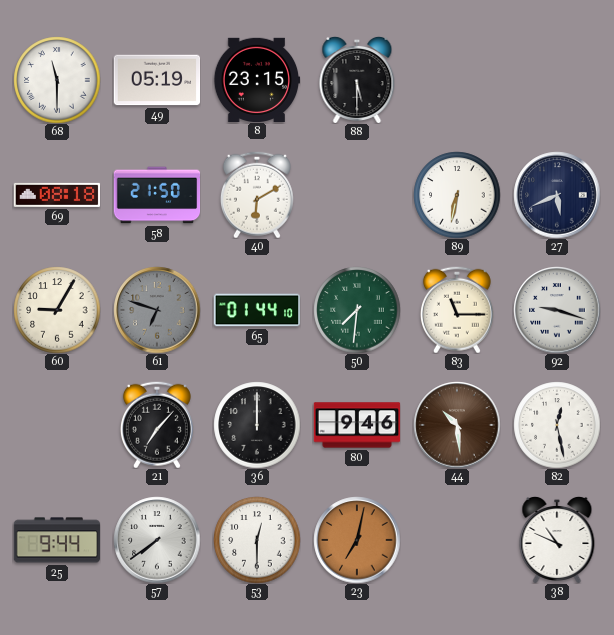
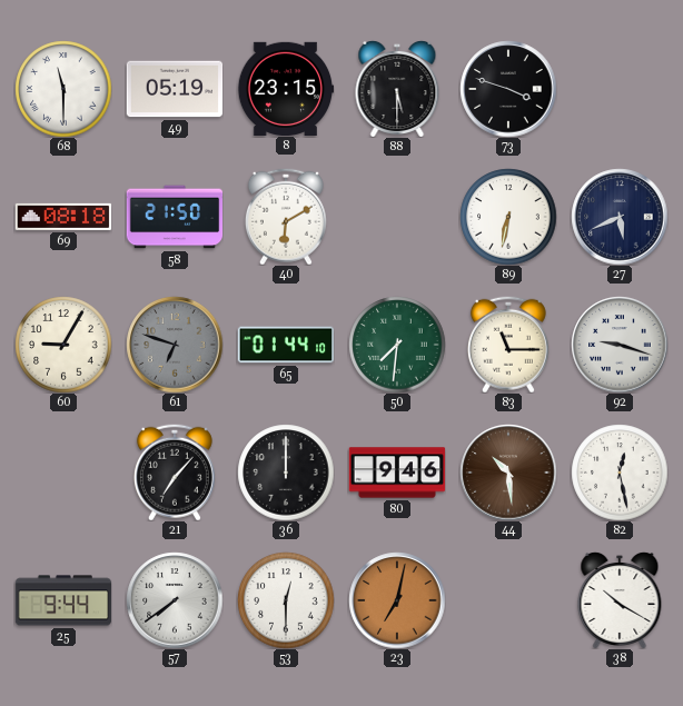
73: none -> 3:48 (508, 89)
38: 10:49 -> 10:20 (620, 600)
